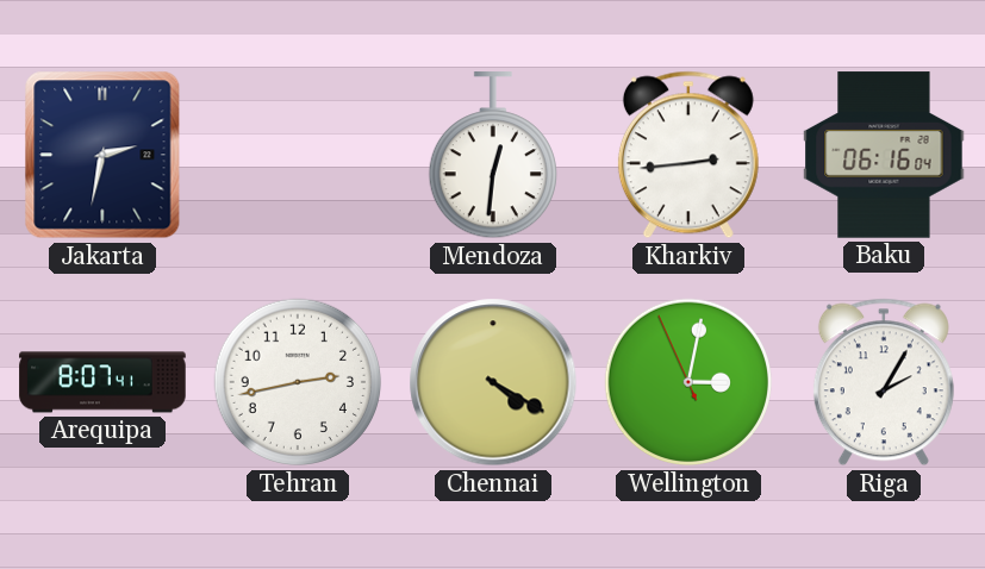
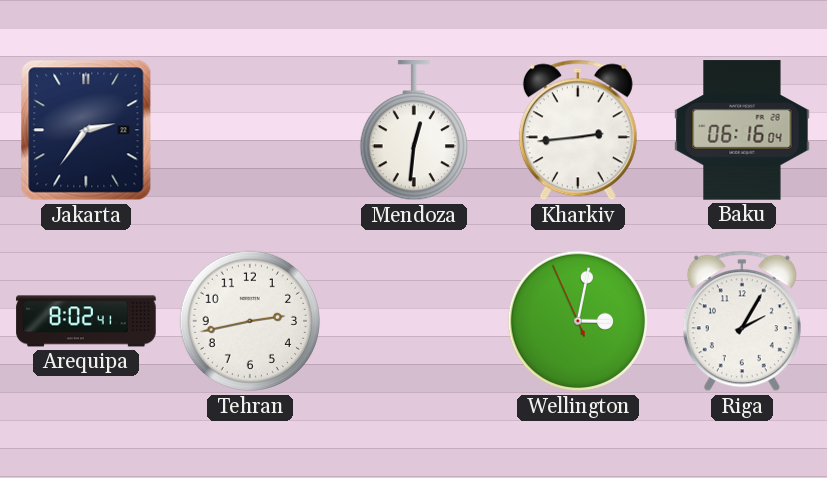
Jakarta: 2:32 -> 2:36 (86, 130)
Arequipa: 8:07 -> 8:02 (86, 321)
Chennai: 4:20 -> none (493, 382)
